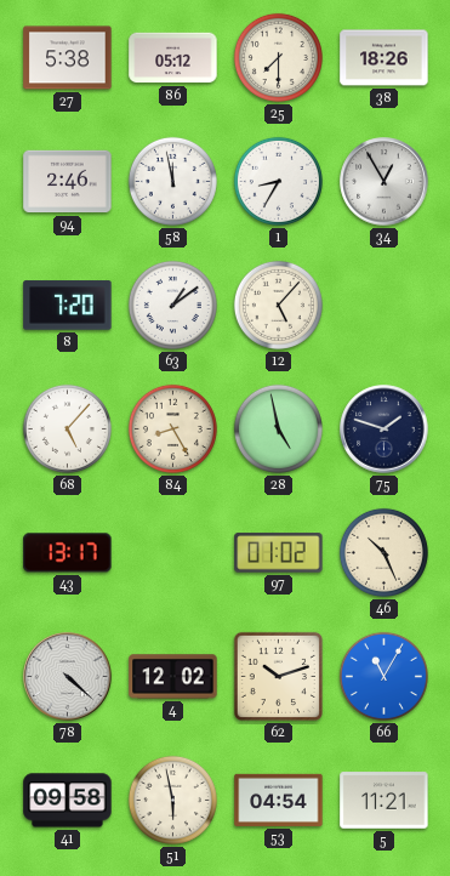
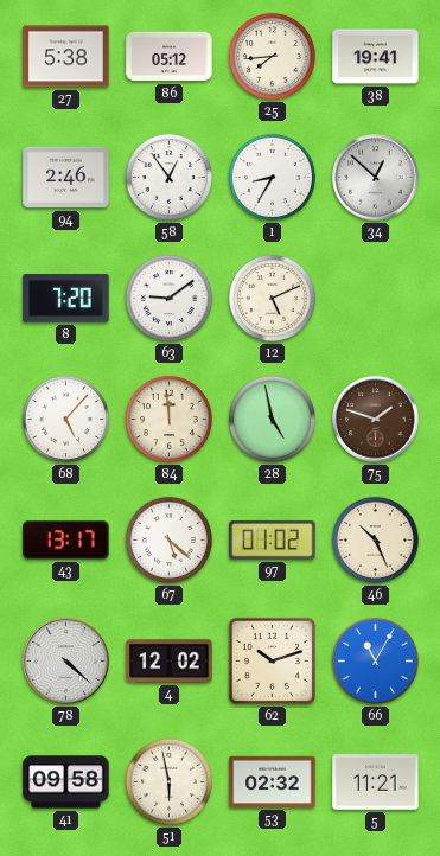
25: 7:30 -> 7:44 (272, 56)
38: 18:26 -> 19:41 (376, 57)
58: 11:58 -> 12:54 (168, 177)
34: 12:55 -> 12:52 (376, 178)
63: 1:09 -> 9:09 (168, 298)
12: 5:07 -> 5:11 (272, 298)
84: 8:25 -> 11:59 (168, 419)
75 dial: navy -> brown (376, 420)
67: none -> 5:22 (168, 539)
53: 04:54 -> 02:32 (273, 781)
